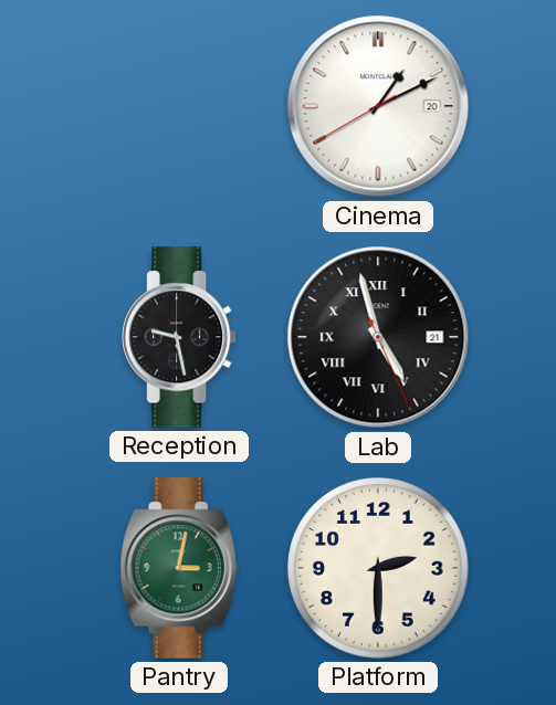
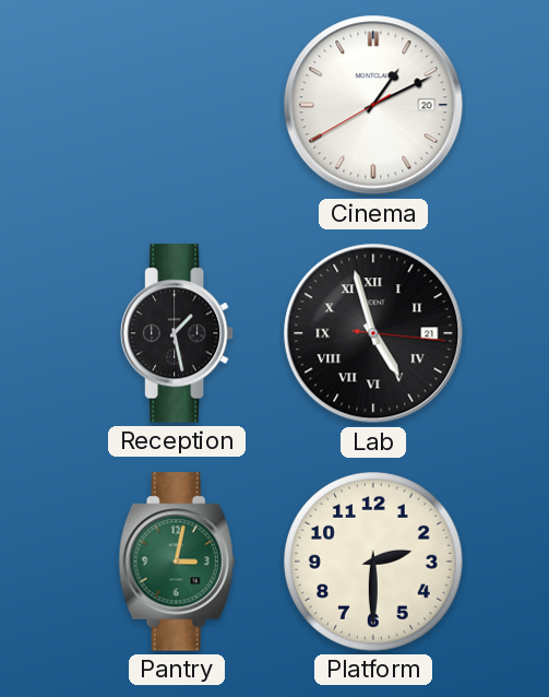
Reception: 9:28 -> 1:28 (177, 333)
Lab: 4:57:26 -> 4:57:16 (373, 333)
